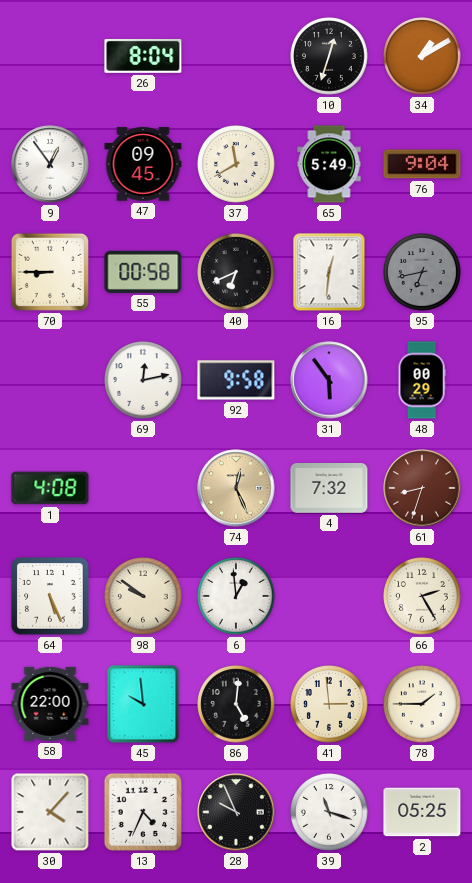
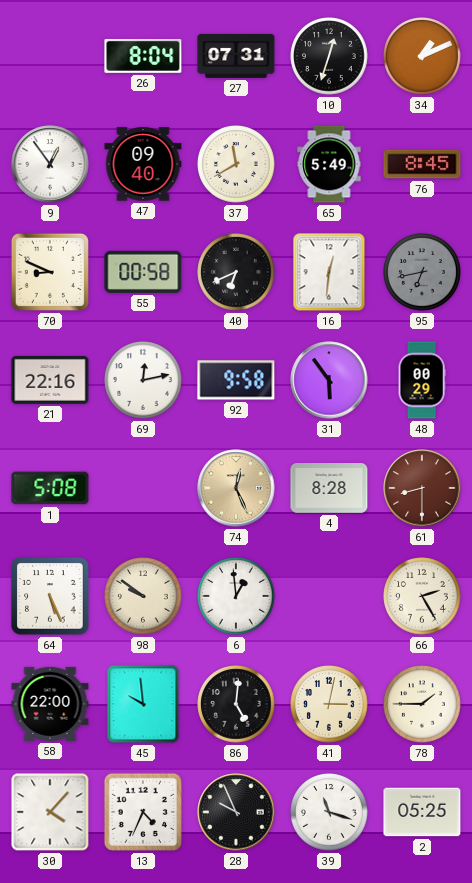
27: none -> 07:31 (236, 56)
34: 1:10 -> 1:11 (422, 56)
47: 09:45 -> 09:40 (143, 164)
76: 9:04 -> 8:45 (422, 164)
70: 8:45 -> 8:49 (50, 272)
21: none -> 22:16 (50, 380)
1: 4:08 -> 5:08 (50, 488)
4: 7:32 -> 8:28 (329, 489)
61: 8:33 -> 8:30 (422, 488)
41: 2:59 -> 3:02 (329, 704)
